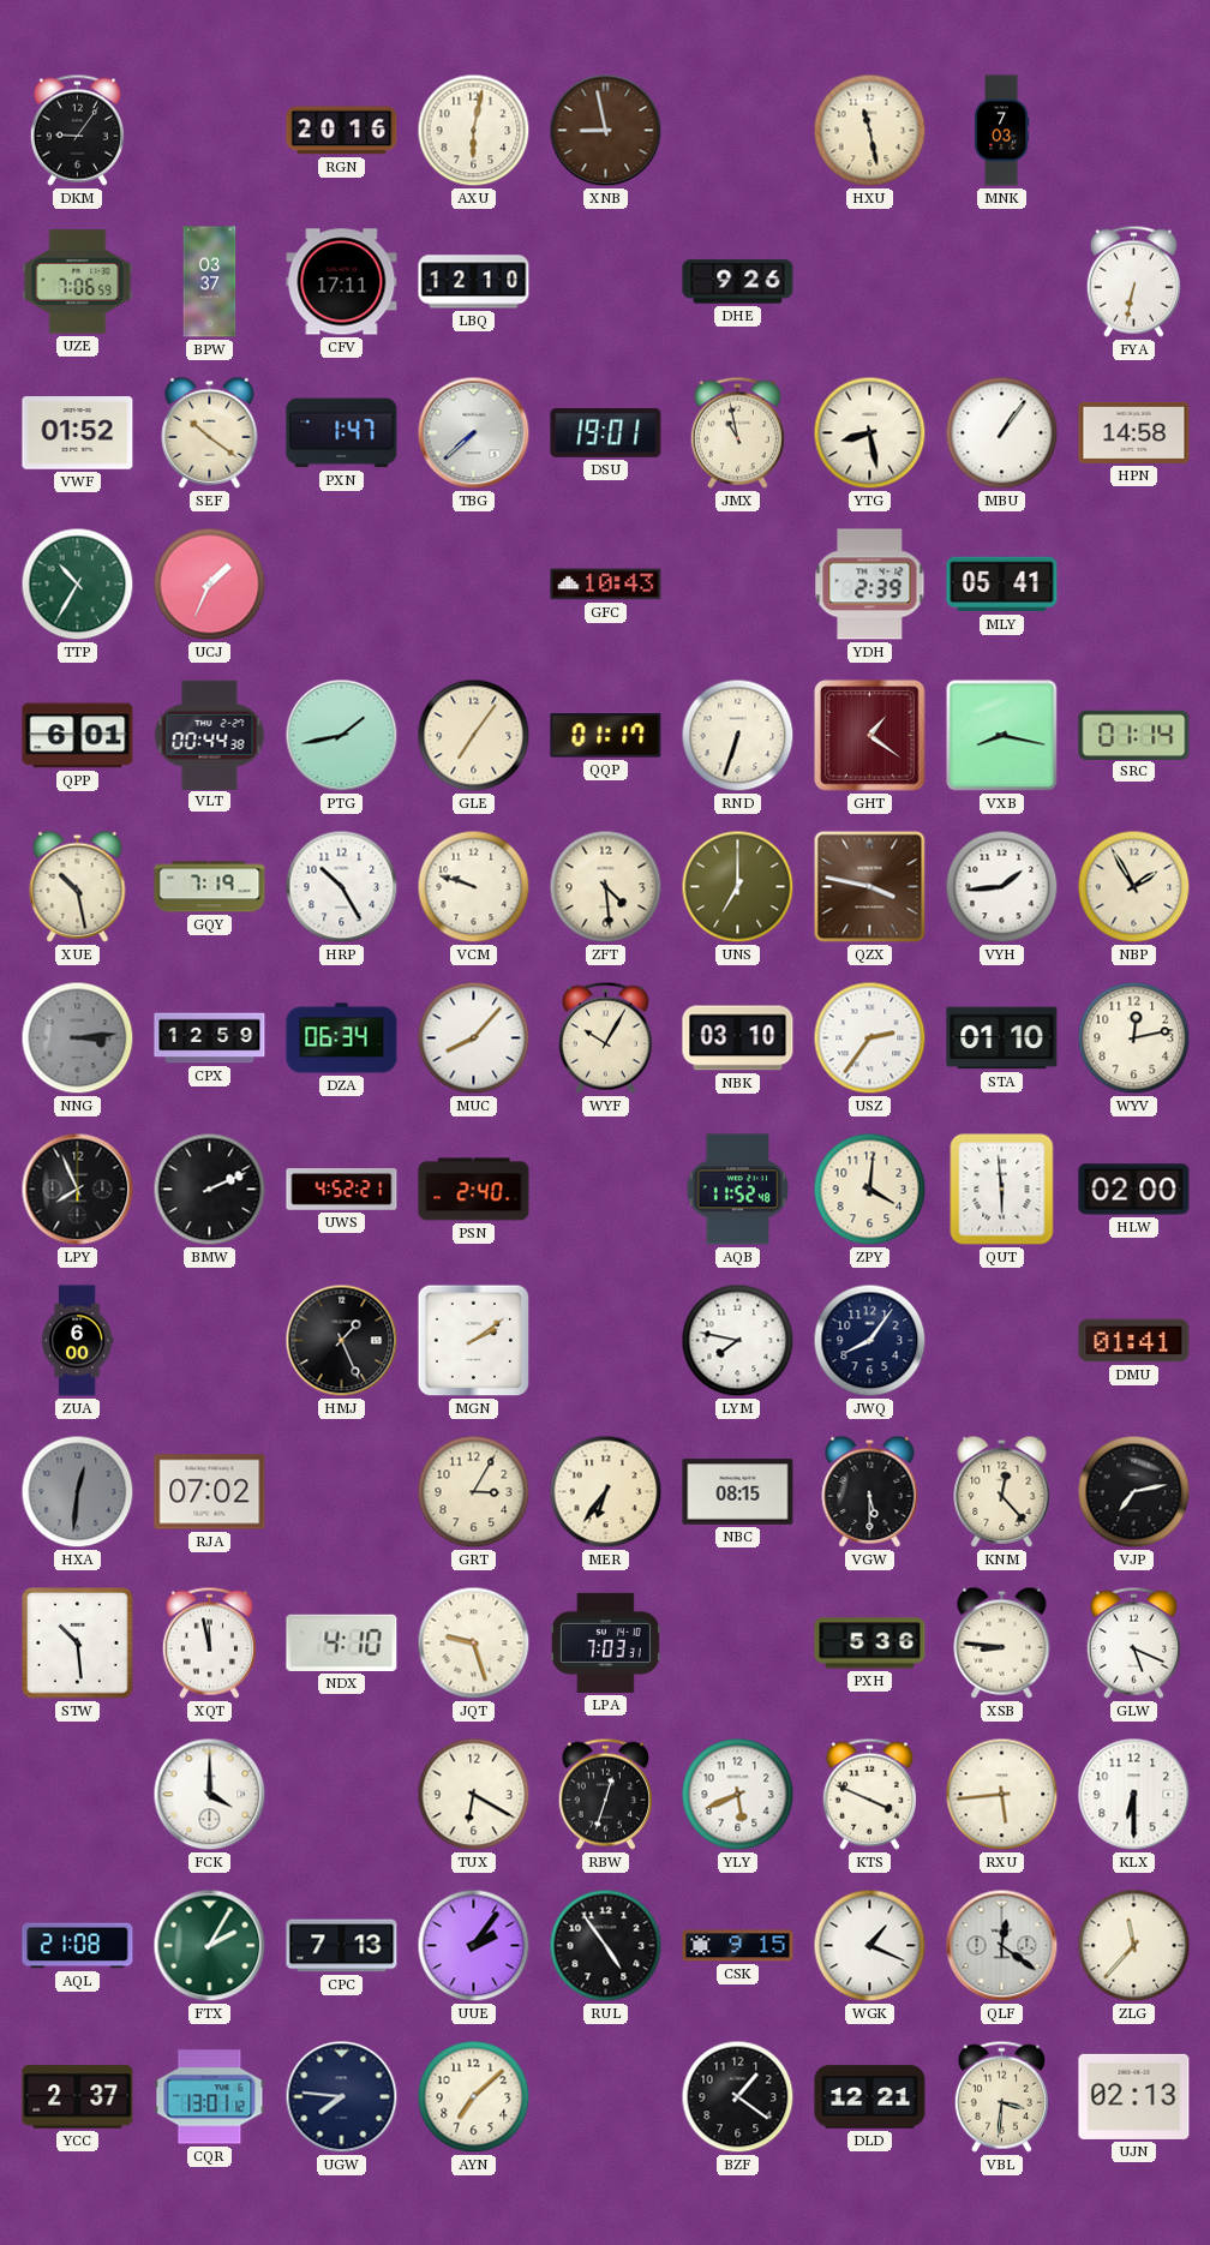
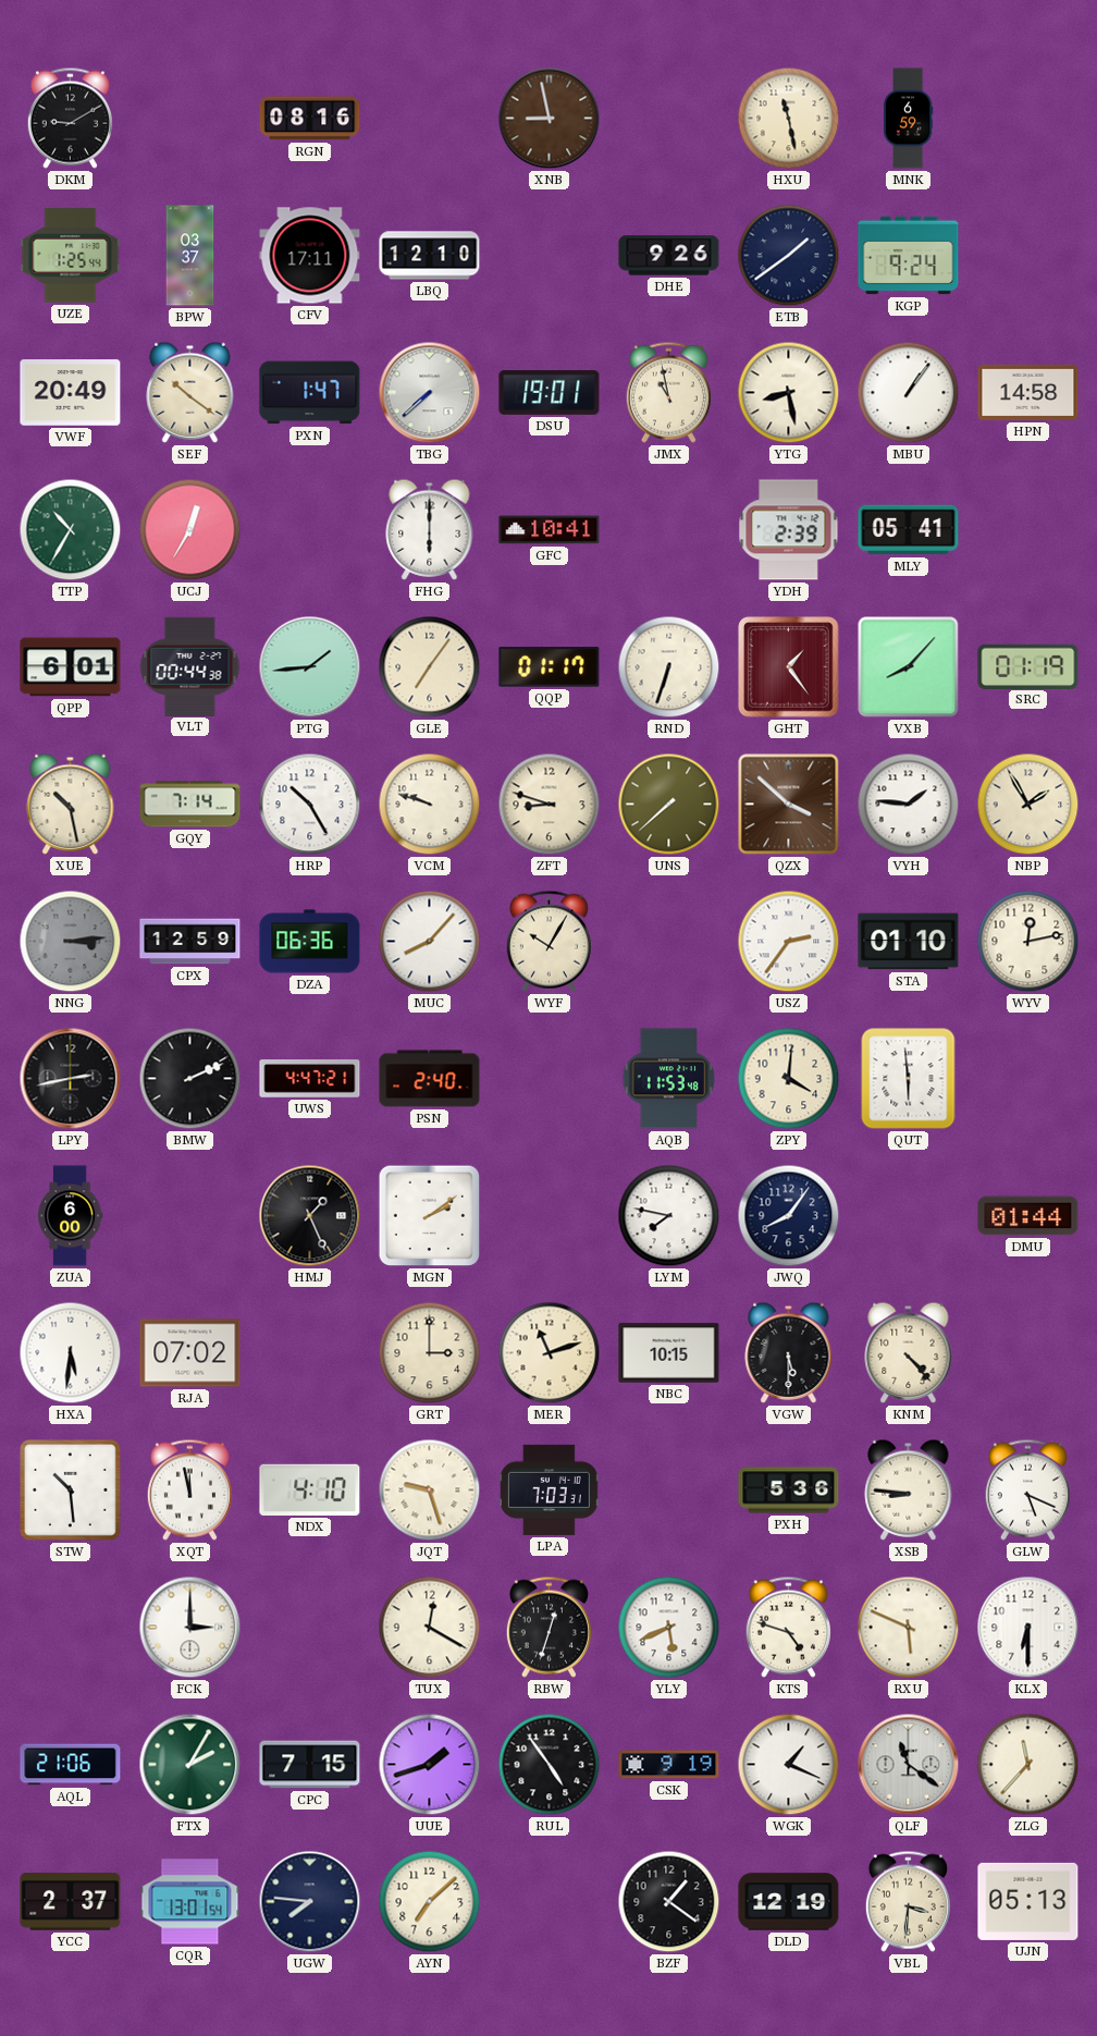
DKM: 9:06 -> 9:10 (70, 118)
RGN: 20:16 -> 08:16 (310, 119)
AXU: 6:02 -> none (474, 131)
MNK: 7:03 -> 6:59 (908, 119)
UZE: 7:06 -> 1:25 (71, 256)
ETB: none -> 1:39 (789, 256)
KGP: none -> 9:24 (909, 256)
FYA: 6:32 -> none (1133, 281)
VWF: 01:52 -> 20:49 (71, 393)
UCJ: 1:34 -> 12:35 (190, 530)
FHG: none -> 6:00 (430, 529)
GFC: 10:43 -> 10:41 (550, 530)
PTG: 1:43 -> 1:44 (310, 667)
GHT: 1:21 -> 1:24 (789, 667)
VXB: 8:17 -> 8:07 (909, 667)
SRC: 01:14 -> 01:19 (1028, 666)
GQY: 7:19 -> 7:14 (190, 805)
ZFT: 4:29 -> 8:48 (550, 805)
UNS: 7:00 -> 7:38 (669, 805)
QZX: 3:47 -> 3:52 (789, 805)
VYH: 1:44 -> 1:46 (909, 805)
DZA: 06:34 -> 06:36 (310, 942)
NBK: 03:10 -> none (738, 1038)
LPY: 7:56 -> 2:43 (71, 1079)
UWS: 4:52 -> 4:47 (310, 1079)
AQB: 11:52 -> 11:53 (669, 1079)
HLW: 02:00 -> none (1134, 1190)
DMU: 01:41 -> 01:44 (1028, 1216)
HXA: 12:31 -> 5:31 (71, 1353)
HXA dial: grey -> white (71, 1353)
GRT: 3:05 -> 3:00 (430, 1353)
MER: 6:36 -> 11:12 (550, 1353)
NBC: 08:15 -> 10:15 (669, 1353)
KNM: 12:23 -> 4:23 (909, 1352)
VJP: 7:13 -> none (1134, 1492)
FCK: 4:00 -> 3:00 (190, 1628)
TUX: 6:20 -> 12:20 (430, 1628)
KTS: 3:49 -> 4:48 (788, 1627)
RXU: 5:44 -> 5:49 (909, 1628)
AQL: 21:08 -> 21:06 (71, 1765)
CPC: 7:13 -> 7:15 (310, 1765)
UUE: 2:06 -> 1:42 (430, 1765)
CSK: 9:15 -> 9:19 (669, 1765)
QLF: 12:21 -> 11:21 (909, 1765)
CQR: 13:01:12 -> 13:01:54 (190, 1902)
DLD: 12:21 -> 12:19 (789, 1902)
UJN: 02:13 -> 05:13 (1028, 1901)
